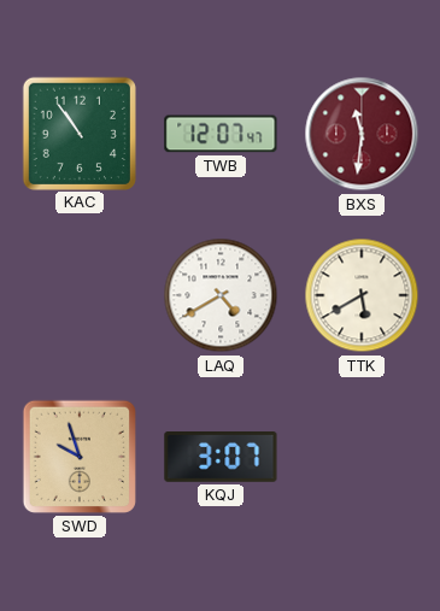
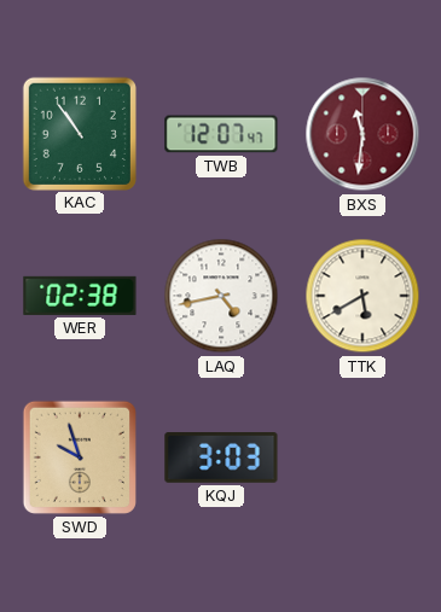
WER: none -> 02:38 (80, 296)
LAQ: 4:40 -> 4:43 (221, 296)
KQJ: 3:07 -> 3:03 (221, 459)
